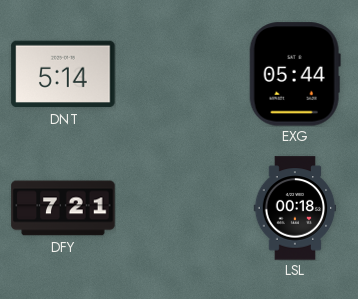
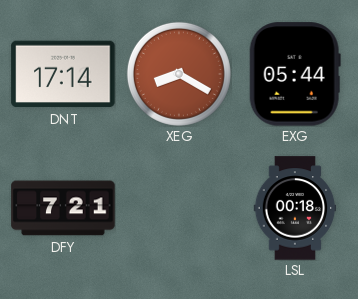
DNT: 5:14 -> 17:14 (63, 74)
XEG: none -> 8:20 (179, 74)
